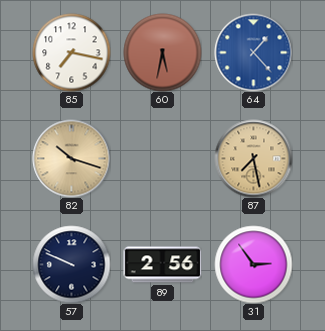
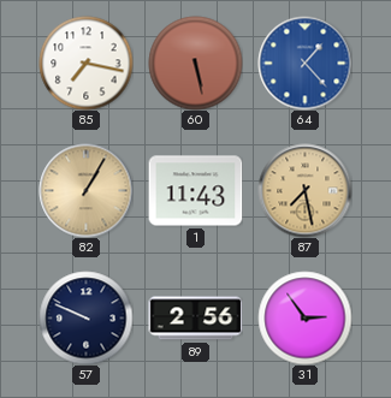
60: 5:32 -> 5:28 (195, 63)
82: 10:18 -> 1:05 (85, 190)
1: none -> 11:43 (195, 191)
